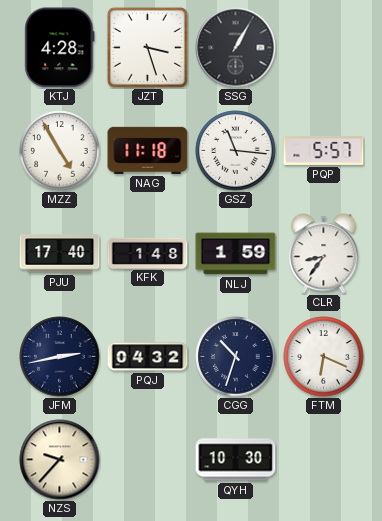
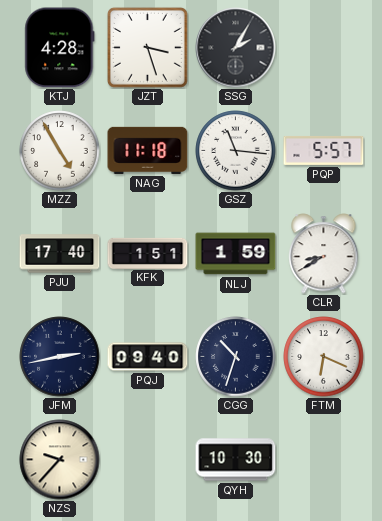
SSG: 1:05 -> 2:05 (236, 48)
KFK: 1:48 -> 1:51 (148, 253)
CLR: 8:36 -> 8:40 (324, 254)
PQJ: 04:32 -> 09:40 (148, 357)
